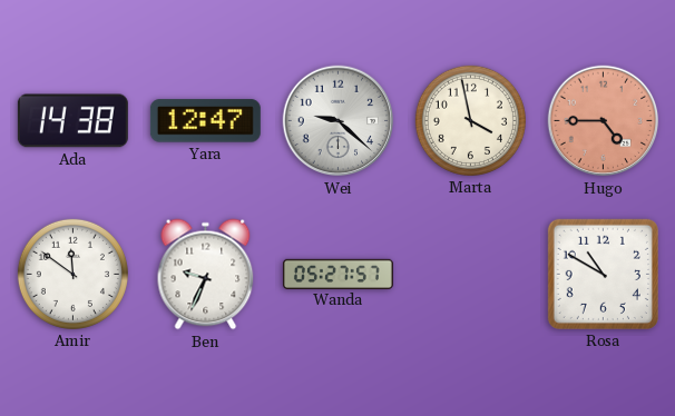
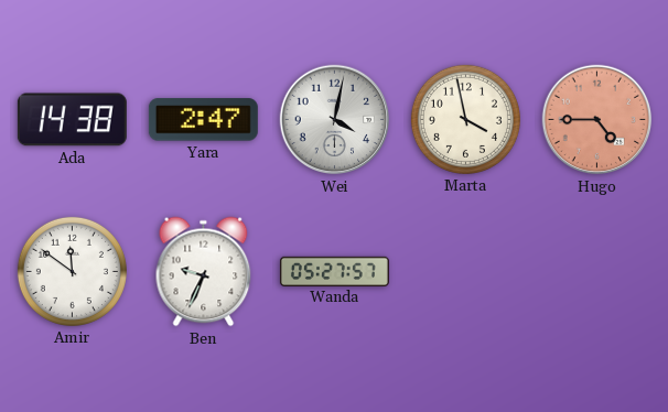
Yara: 12:47 -> 2:47 (203, 120)
Wei: 9:22 -> 4:02 (335, 120)
Rosa: 10:50 -> none (603, 274)
